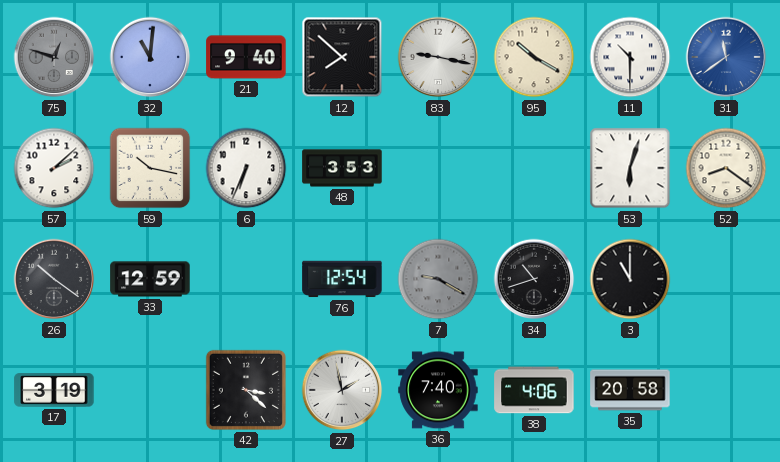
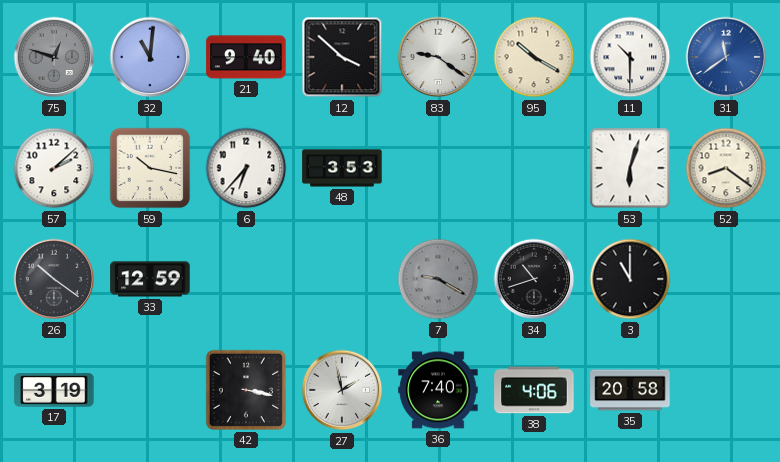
12: 7:52 -> 3:52 (342, 57)
83: 9:17 -> 9:21 (438, 57)
6: 6:34 -> 6:37 (246, 168)
76: 12:54 -> none (342, 279)
42: 3:22 -> 3:17 (246, 390)
